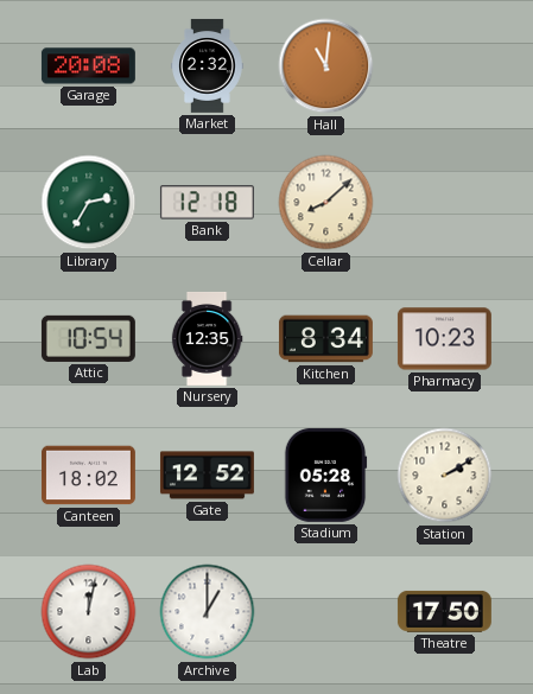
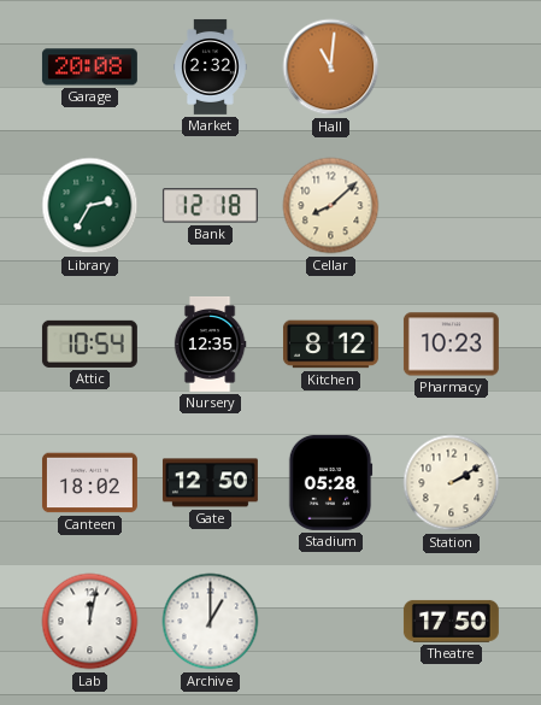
Kitchen: 8:34 -> 8:12 (330, 345)
Gate: 12:52 -> 12:50 (210, 483)
